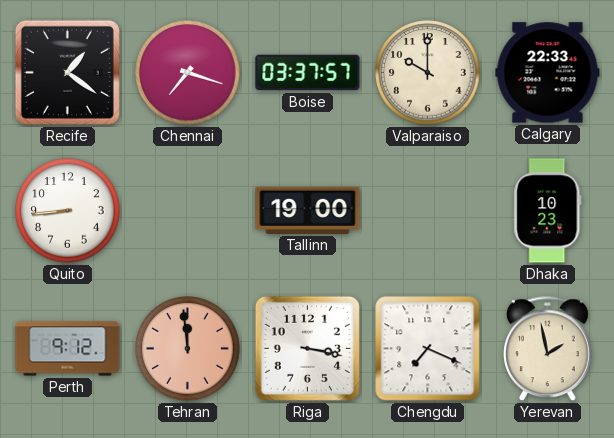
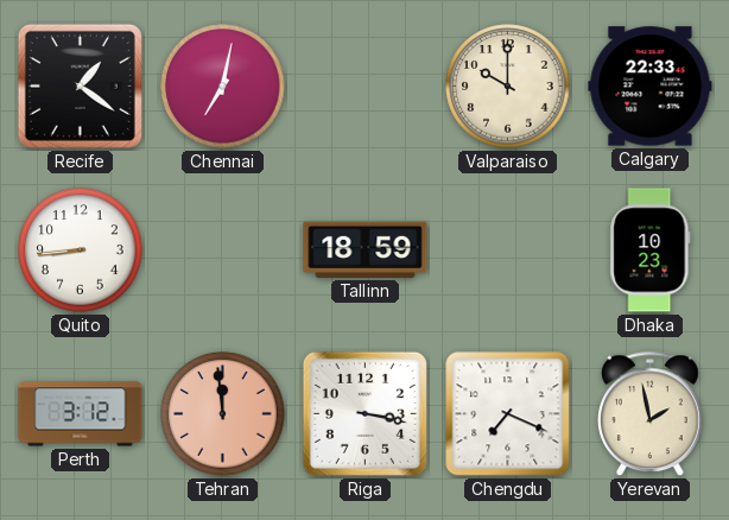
Chennai: 7:18 -> 7:02 (223, 87)
Boise: 03:37 -> none (308, 73)
Tallinn: 19:00 -> 18:59 (366, 249)
Perth: 9:12 -> 3:12 (81, 414)
